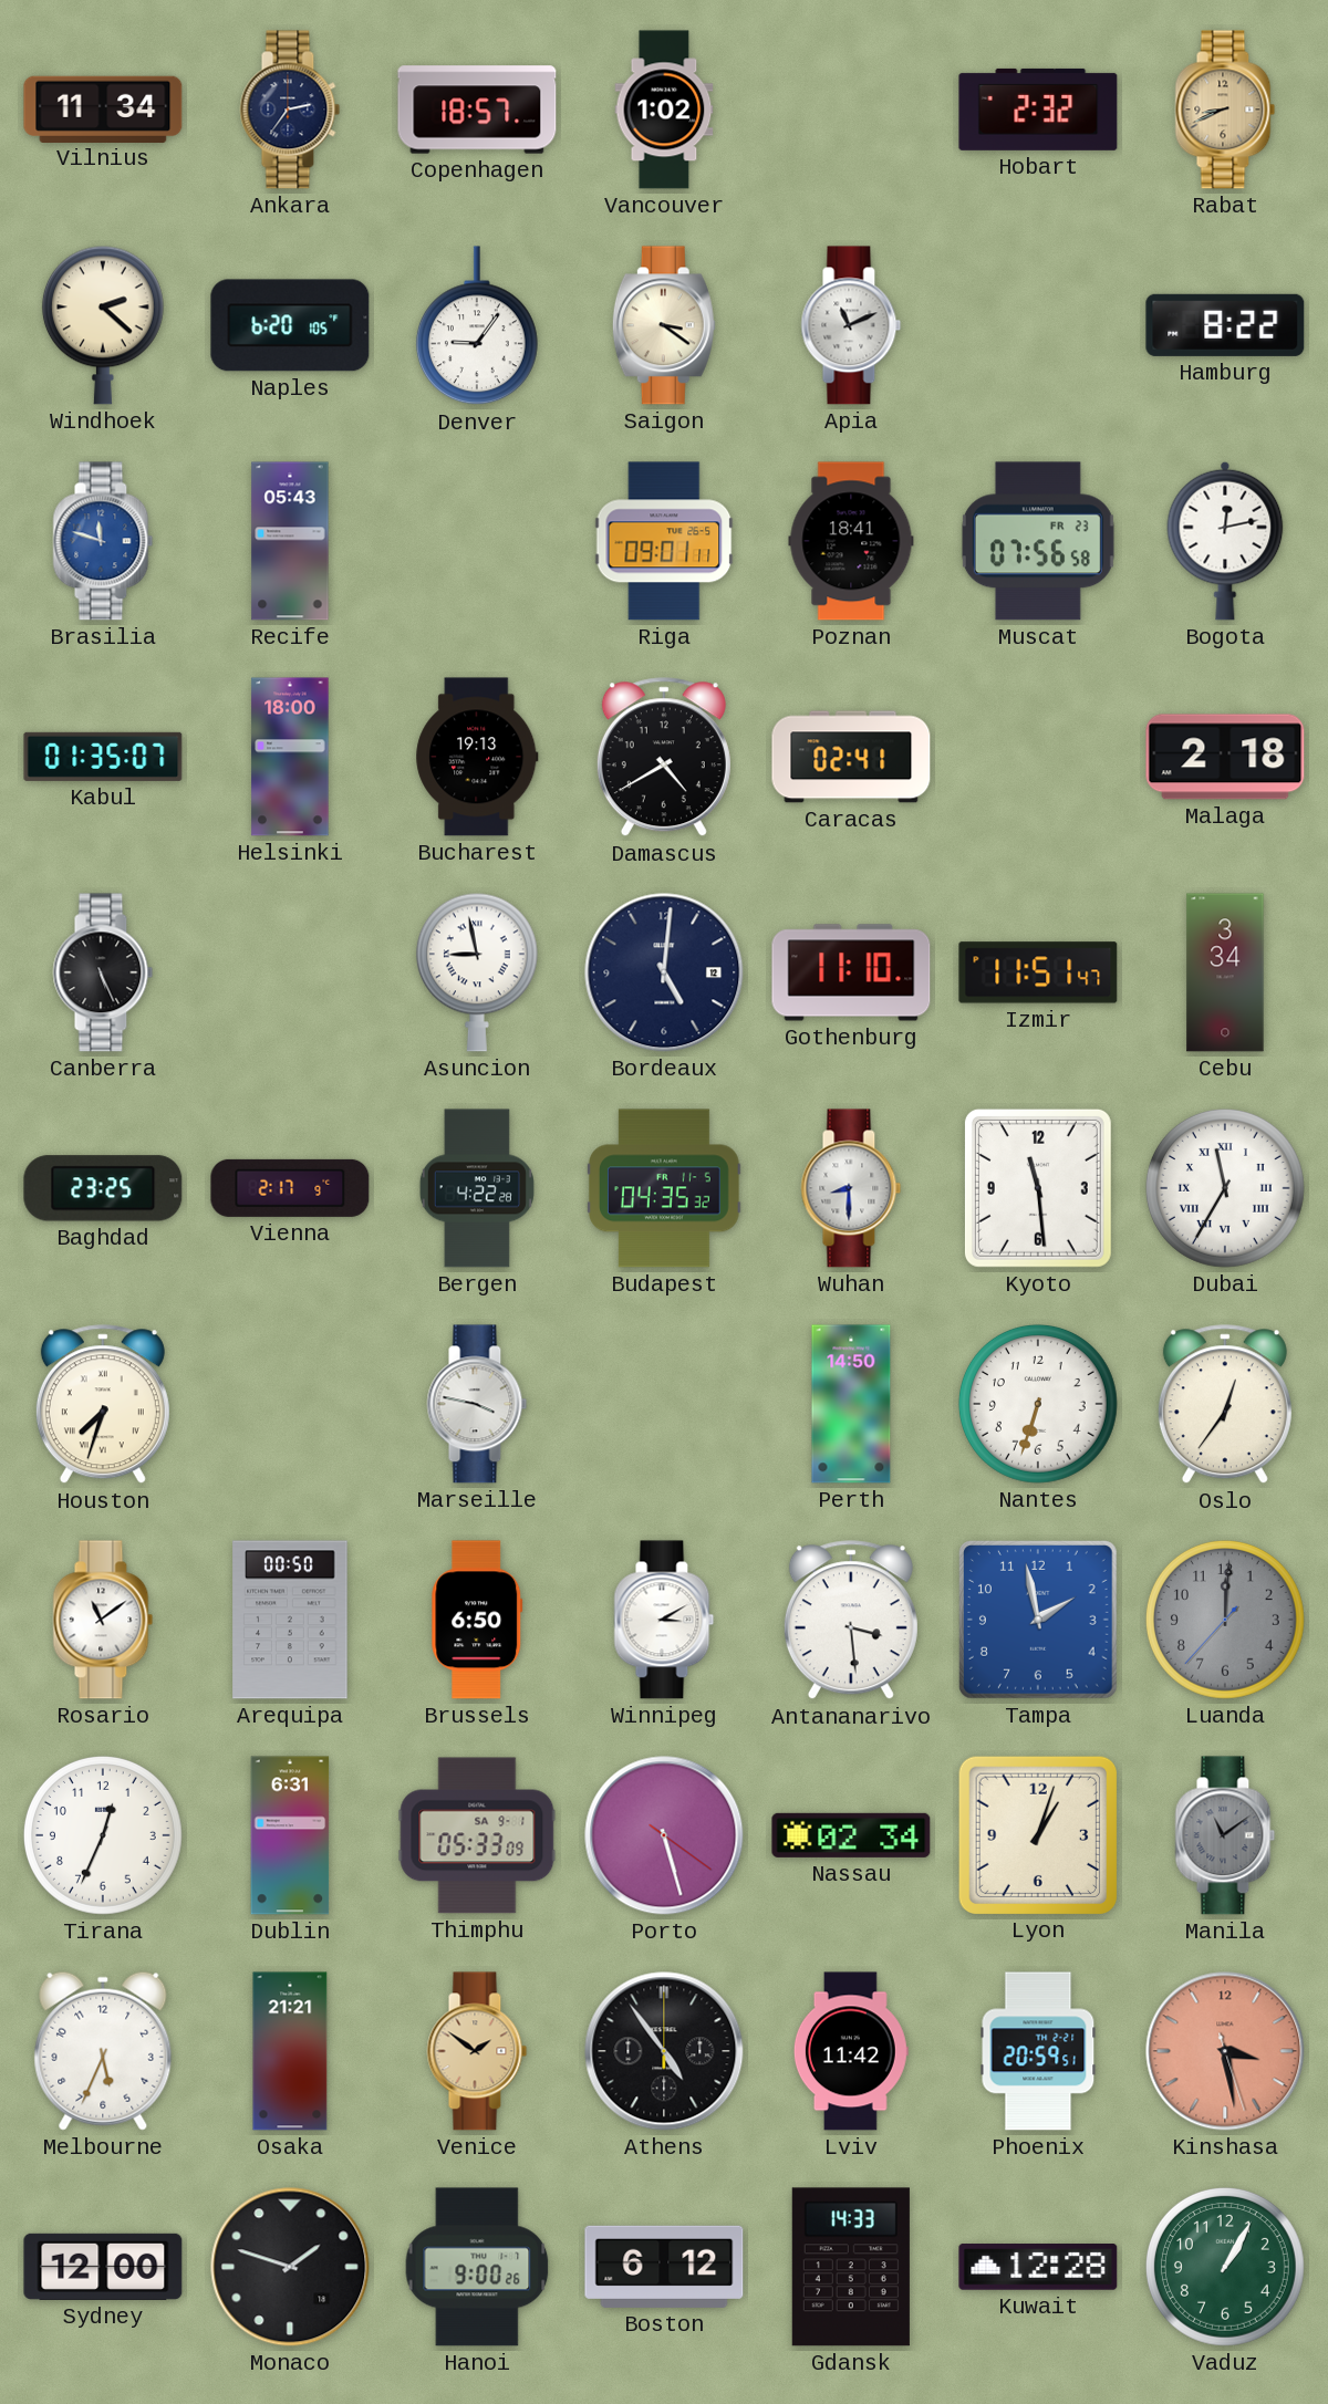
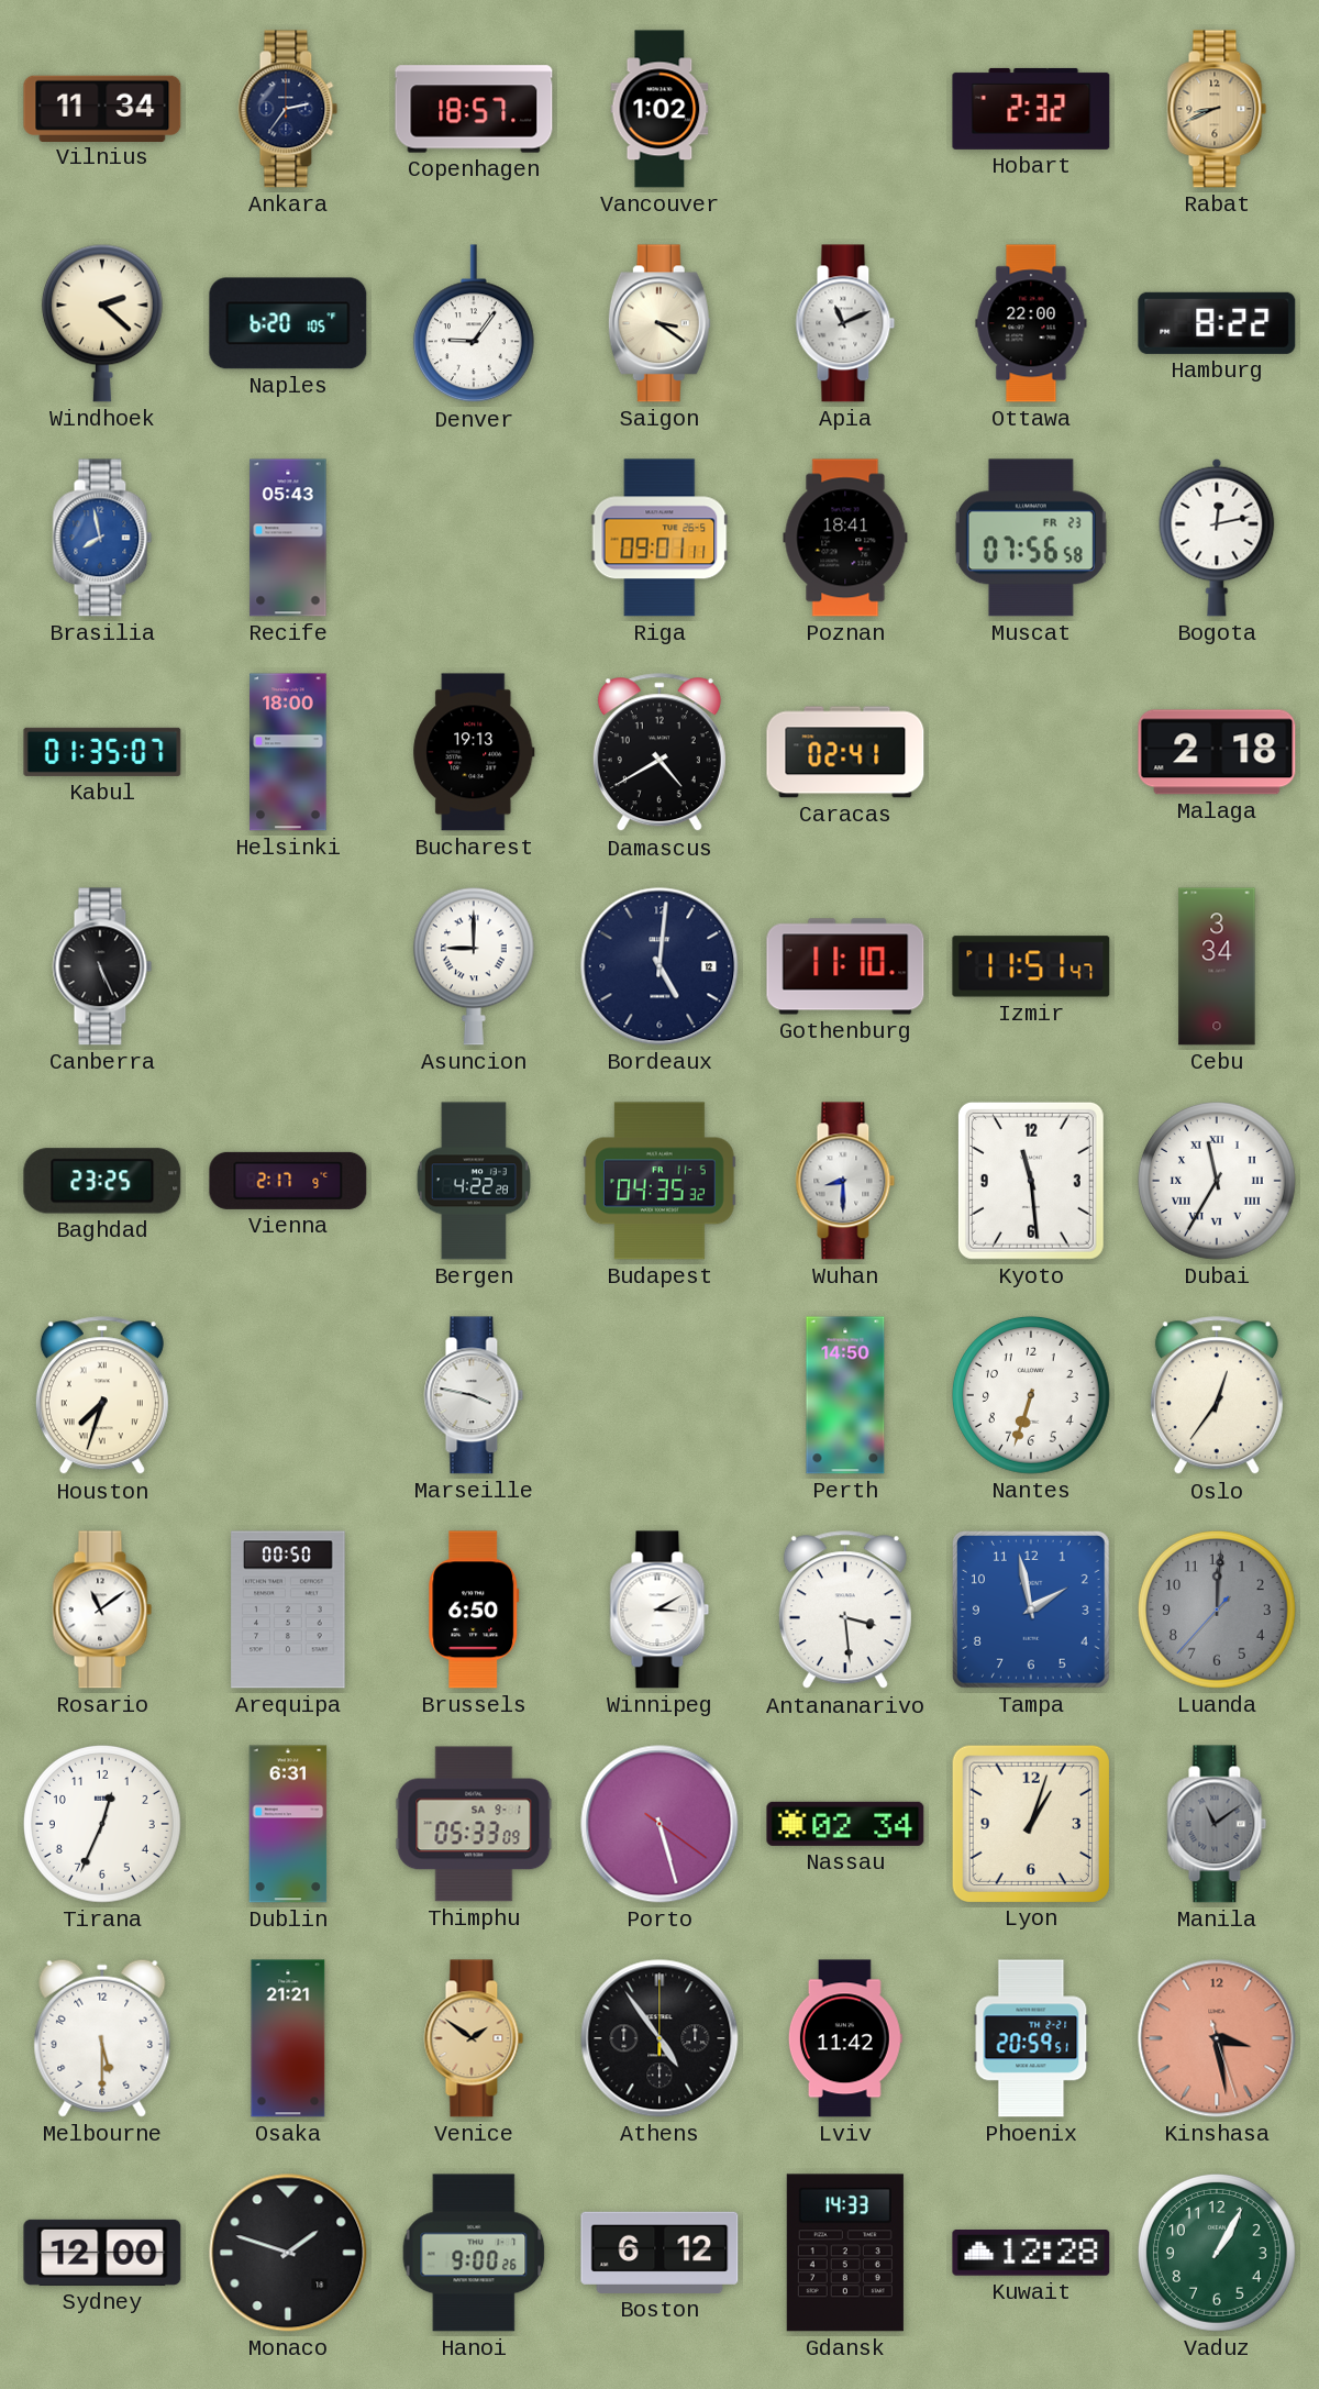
Ottawa: none -> 22:00 (1031, 323)
Brasilia: 11:48 -> 7:58 (102, 538)
Asuncion: 8:58 -> 9:00 (474, 966)
Melbourne: 5:34 -> 5:30 (102, 2038)
